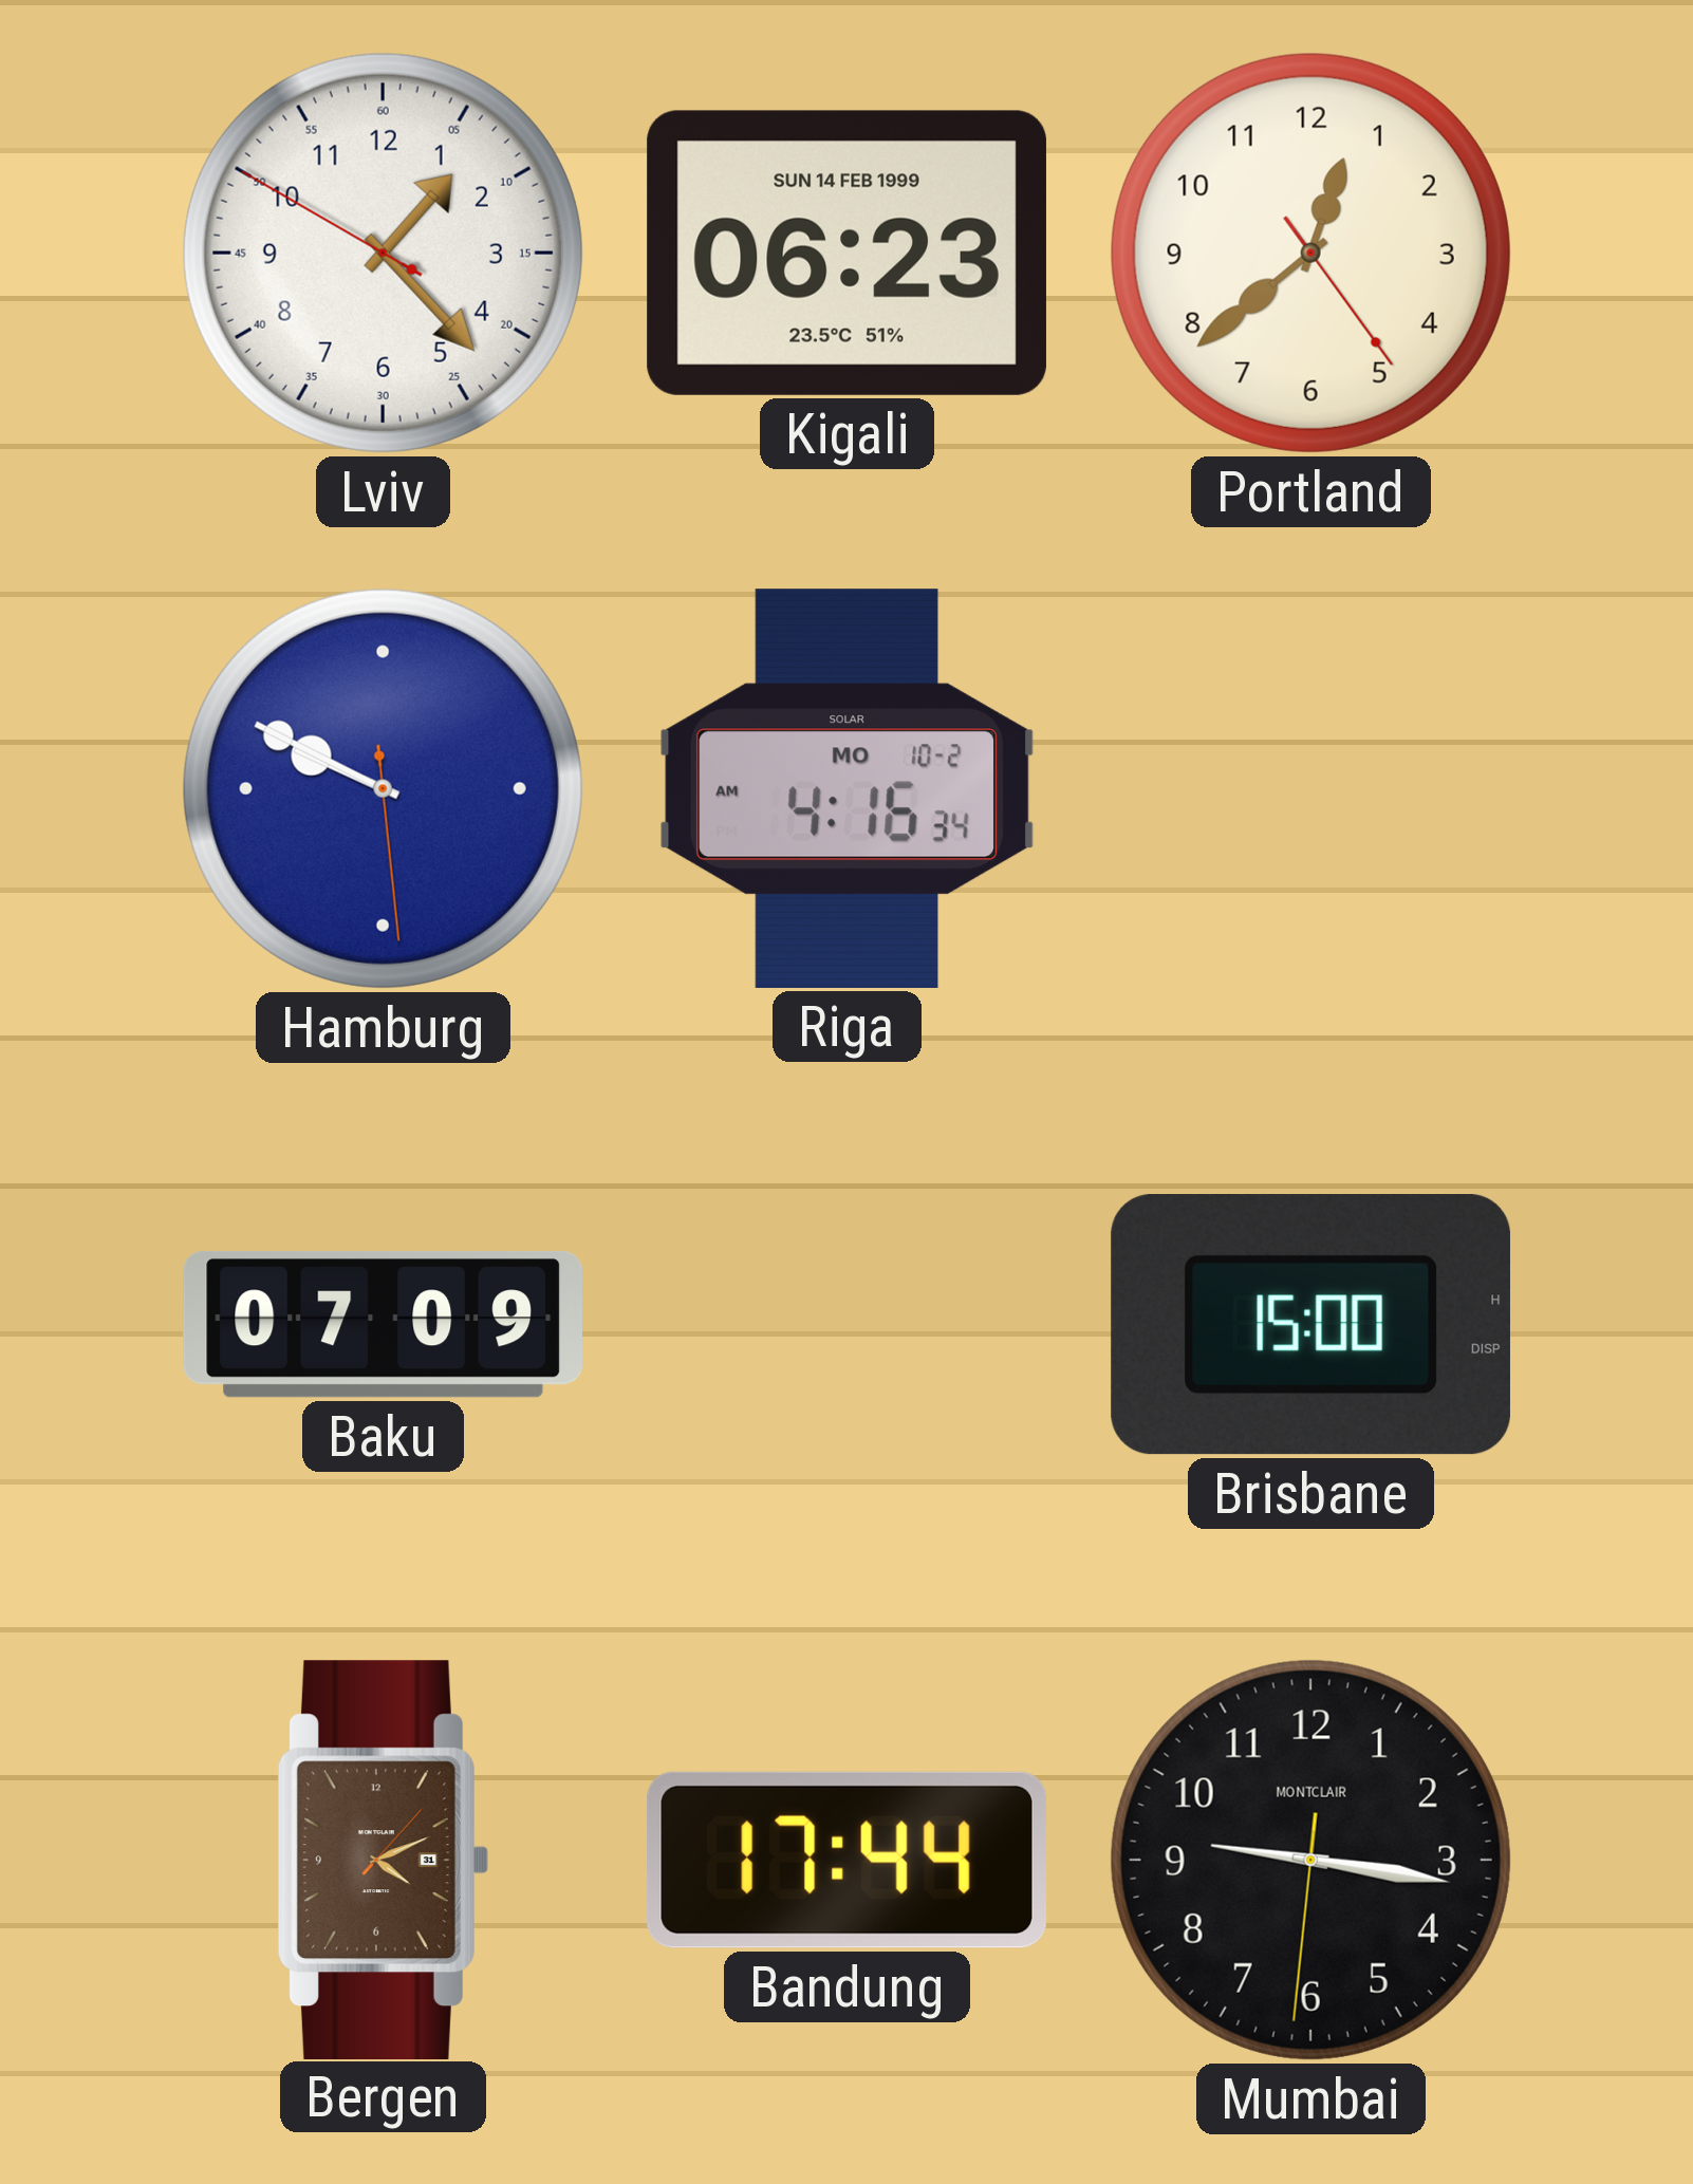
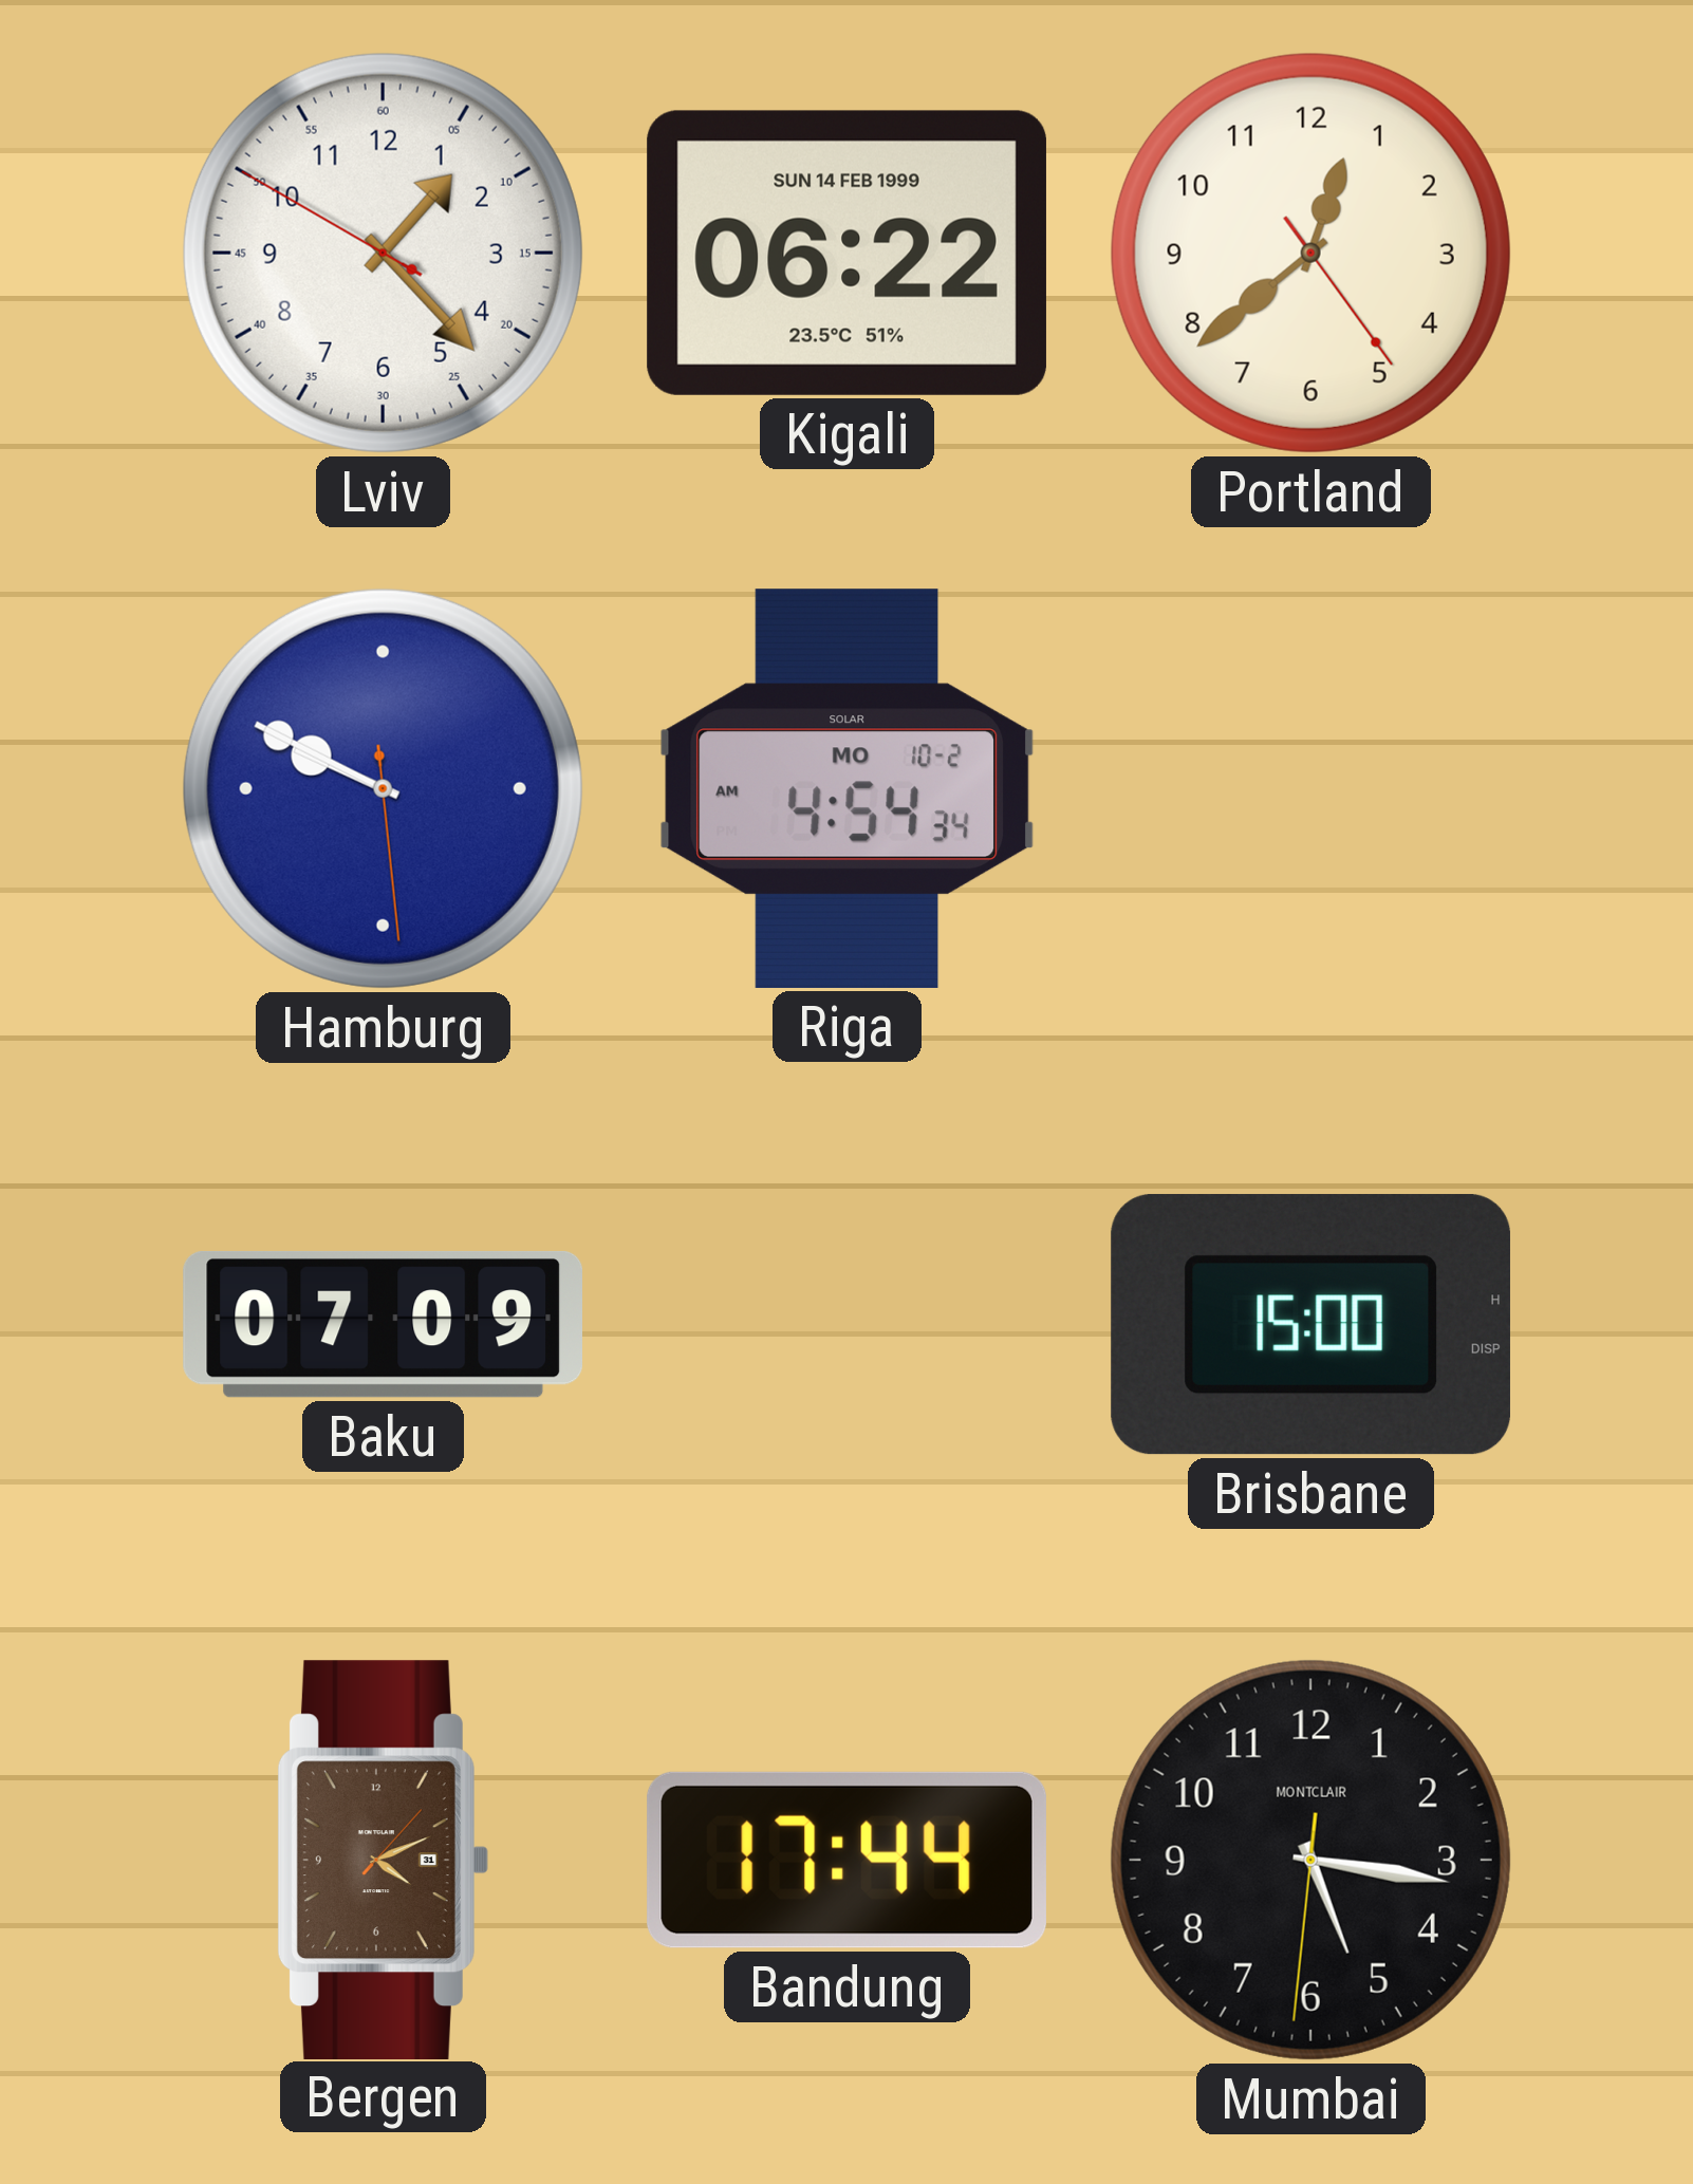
Kigali: 06:23 -> 06:22 (846, 253)
Riga: 4:16 -> 4:54 (848, 788)
Mumbai: 9:16 -> 5:16 (1310, 1860)
